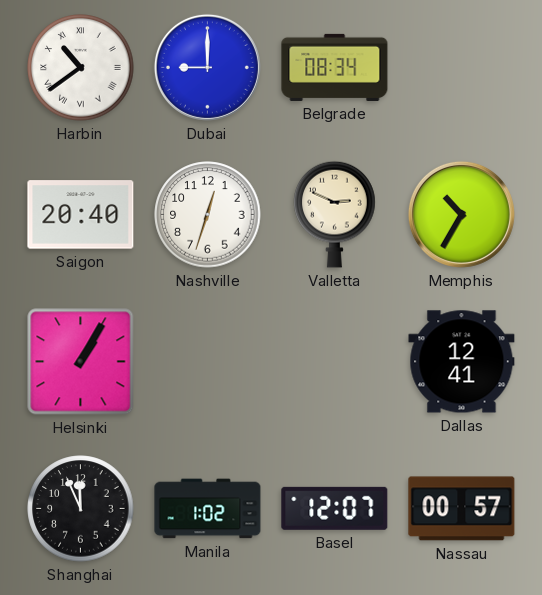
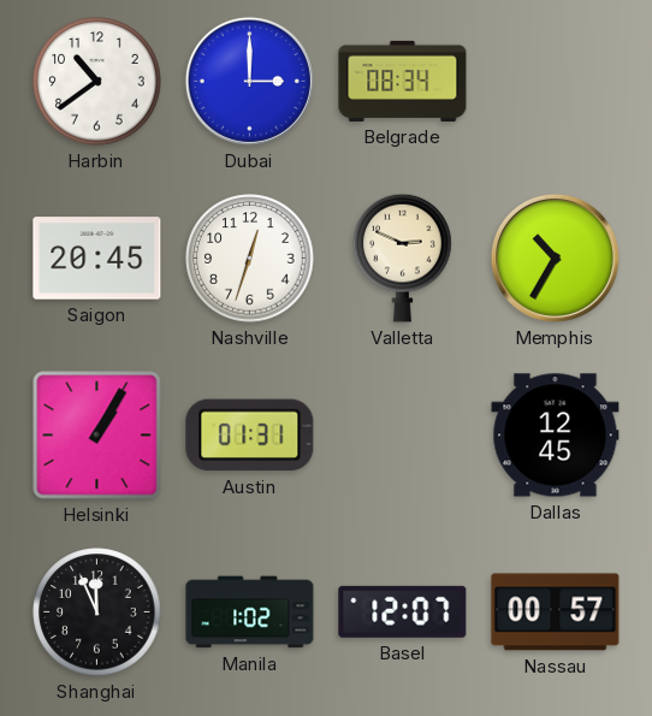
Harbin numerals: Roman -> Arabic (97, 82)
Dubai: 9:00 -> 3:00 (249, 81)
Saigon: 20:40 -> 20:45 (97, 259)
Austin: none -> 01:31 (250, 436)
Dallas: 12:41 -> 12:45 (556, 436)
